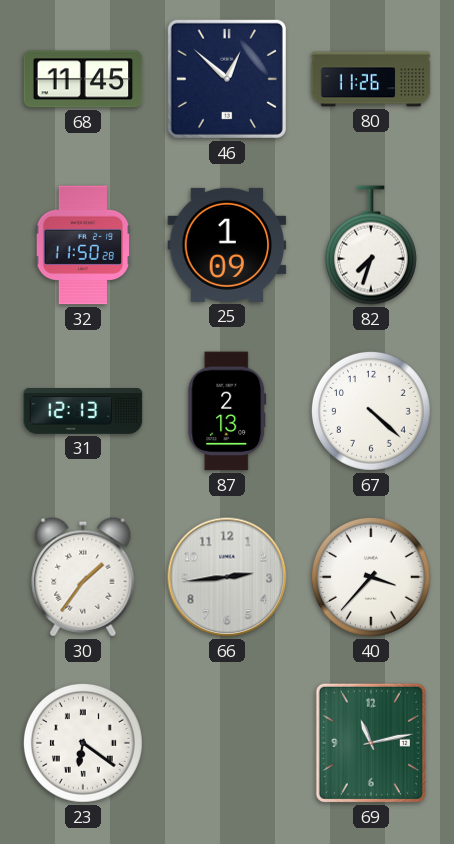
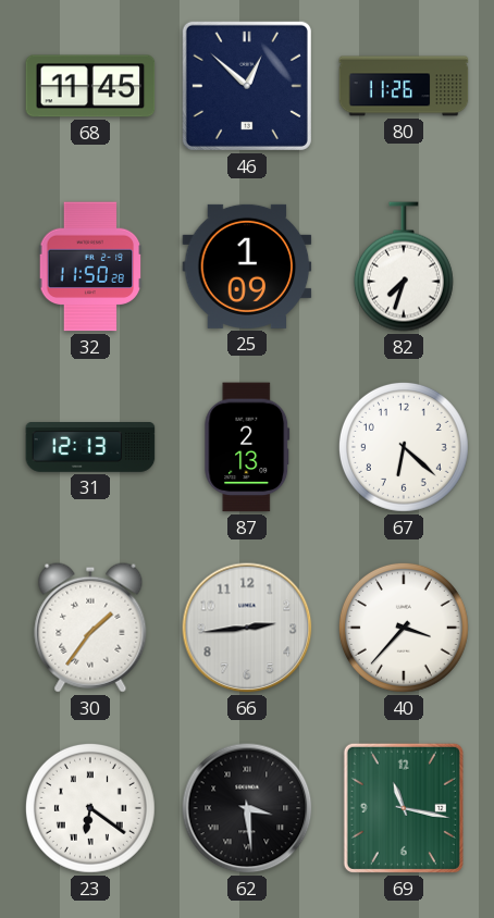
67: 4:22 -> 6:22 (404, 447)
62: none -> 3:29 (247, 808)
69: 11:13 -> 11:17 (404, 808)
